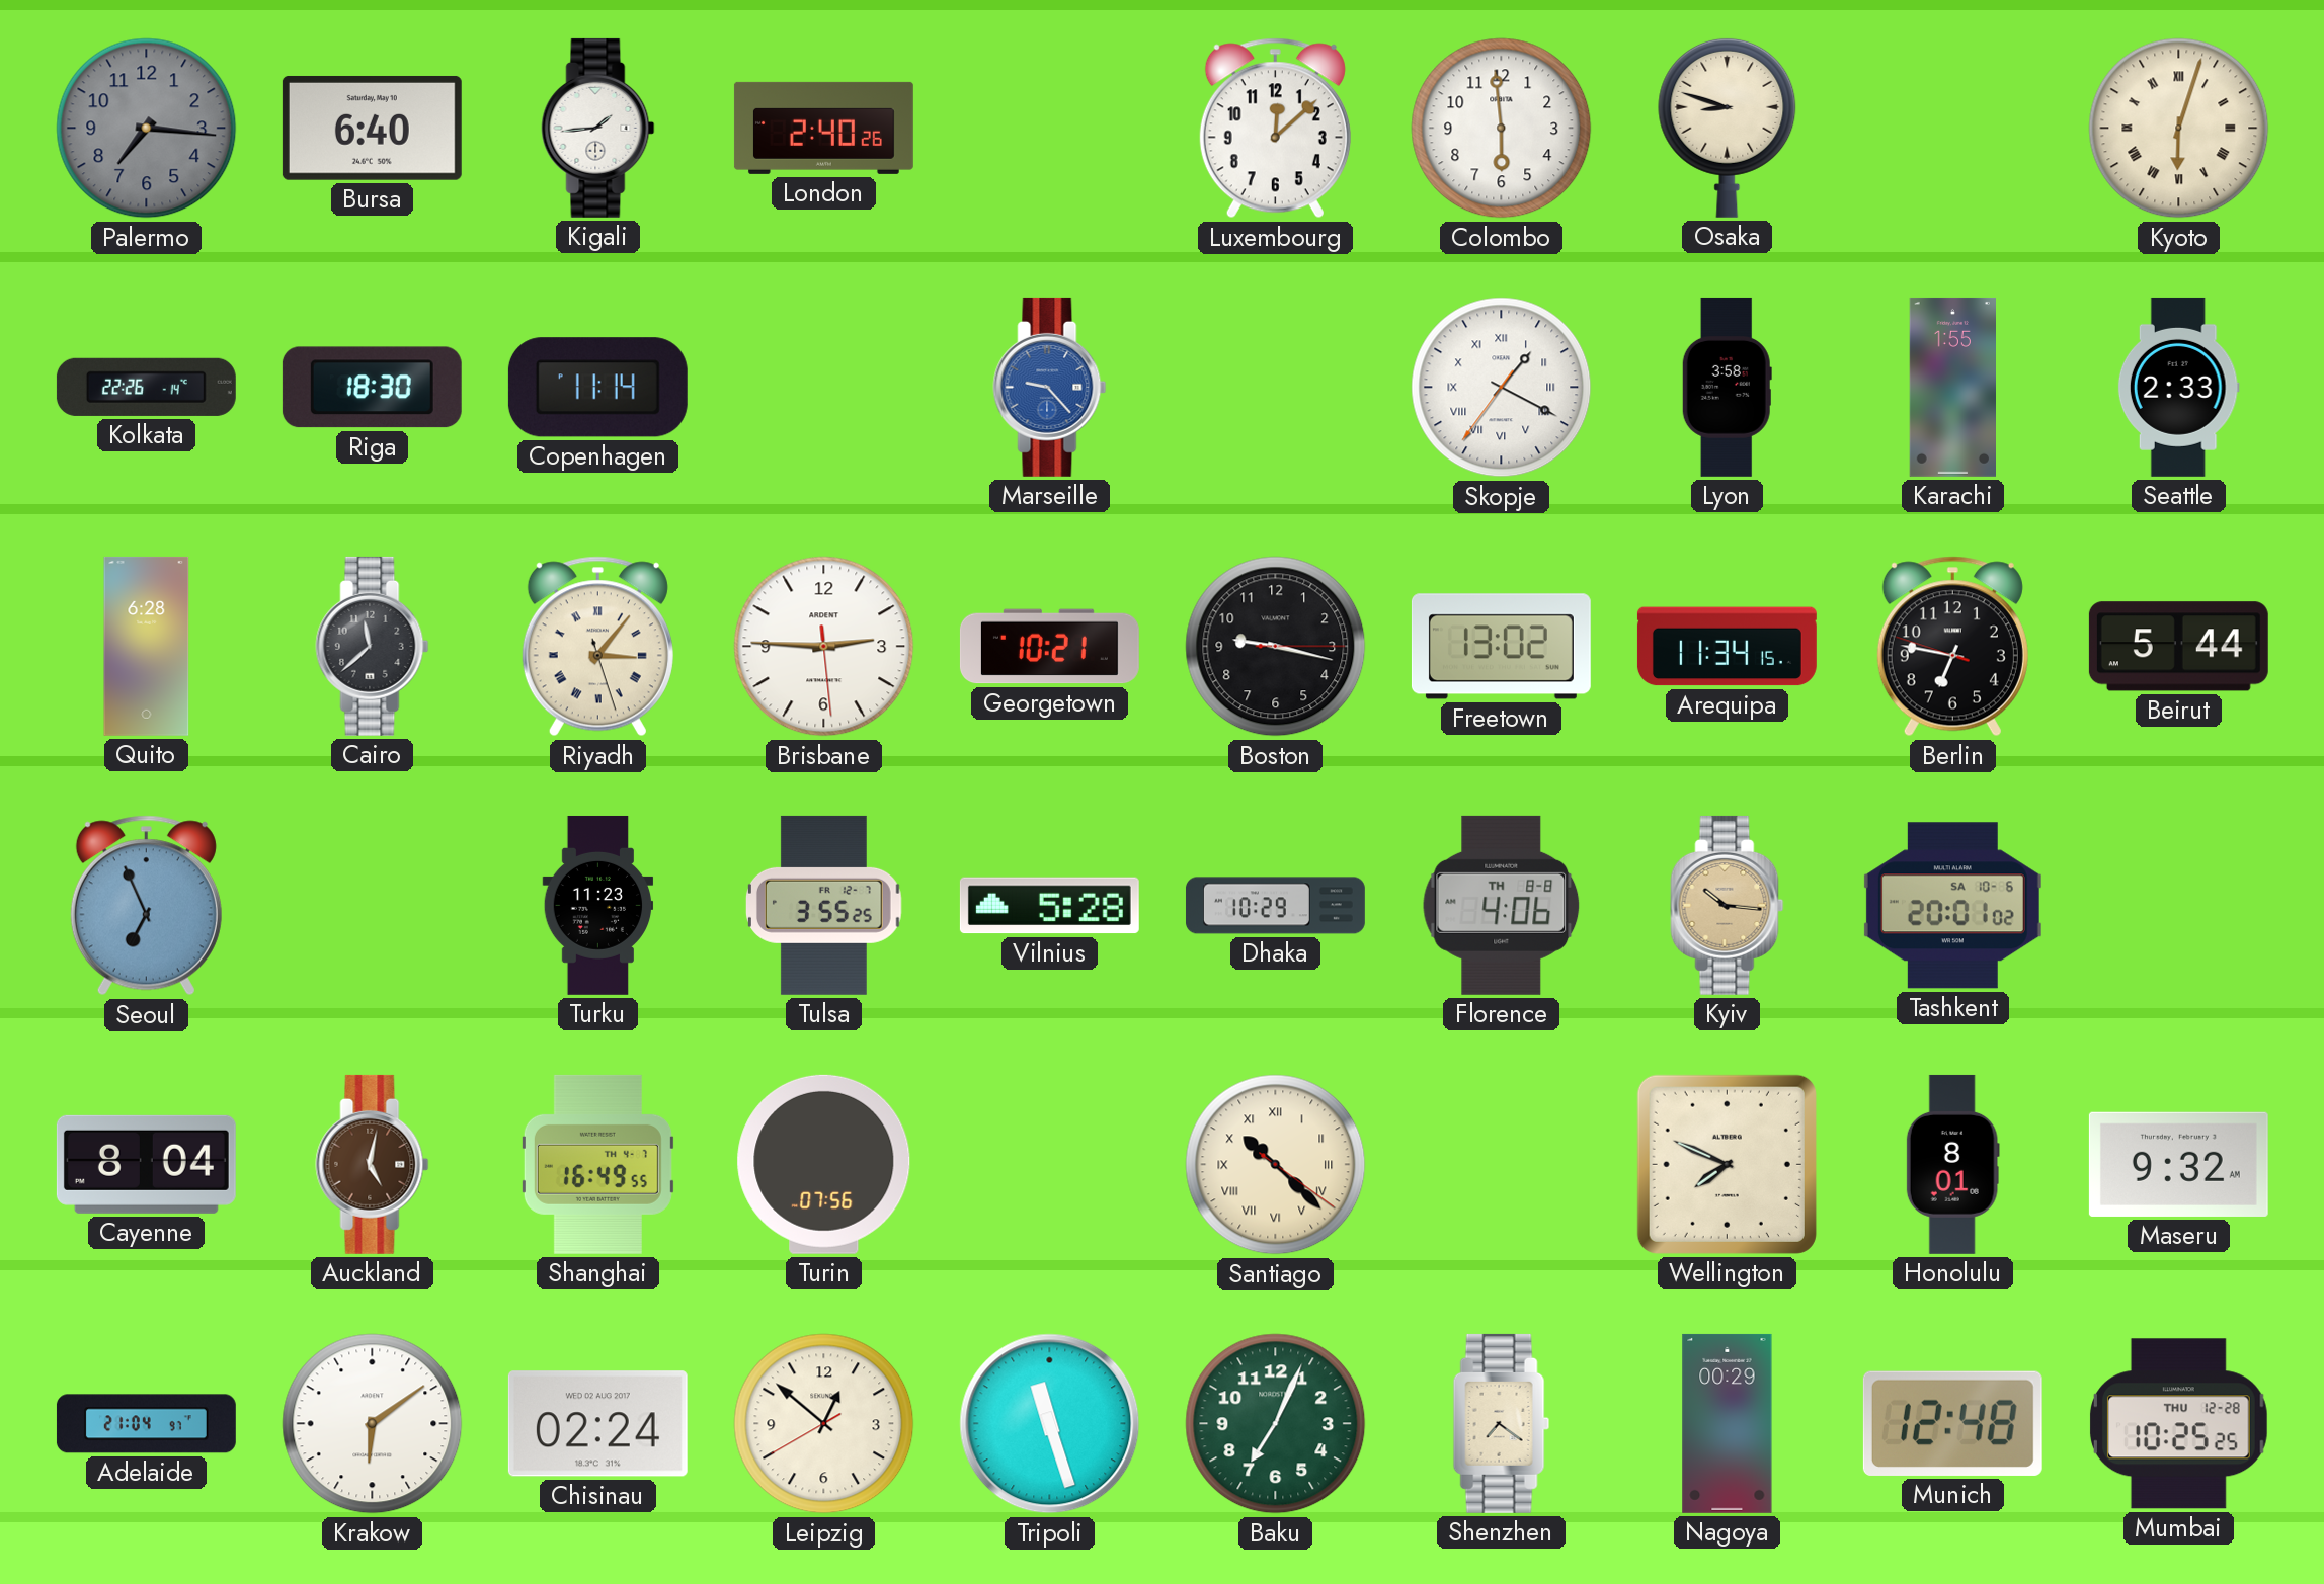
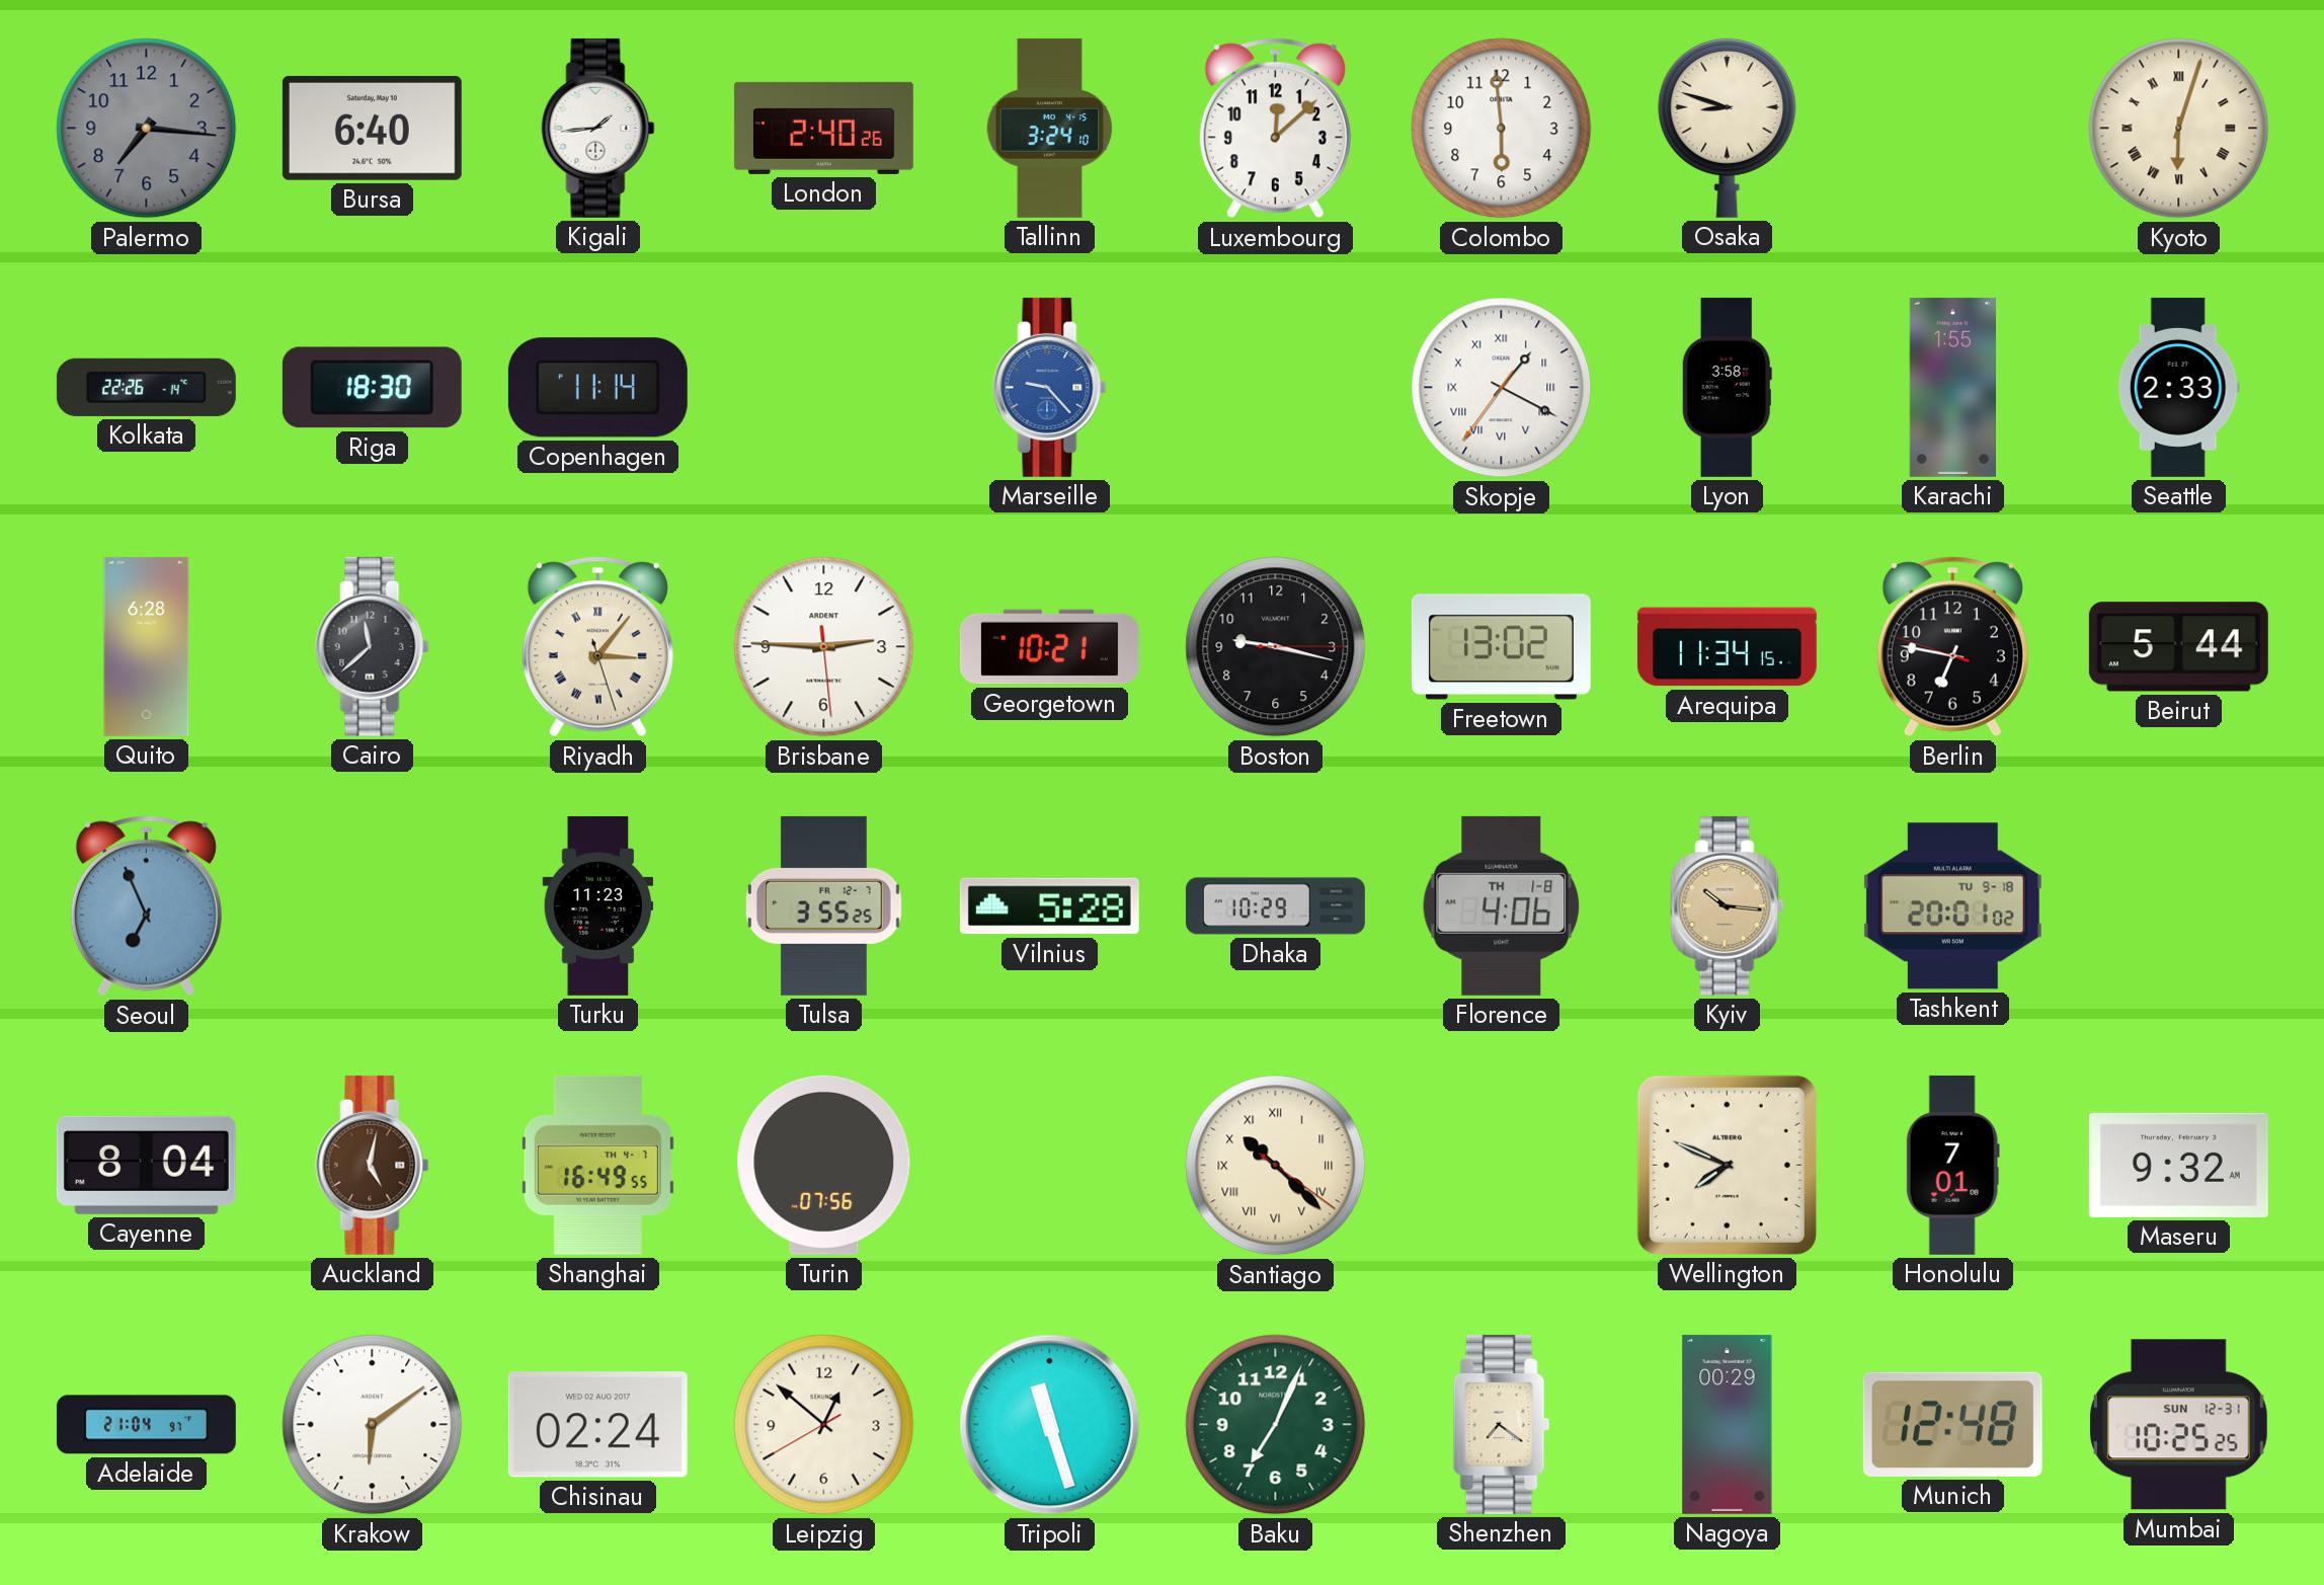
Tallinn: none -> 3:24 (1050, 128)
Florence date: TH 8-8 -> TH 1-8 (1502, 905)
Tashkent date: SA 10-6 -> TU 9-18 (1952, 906)
Honolulu: 8:01 -> 7:01 (1952, 1165)
Mumbai date: THU 12-28 -> SUN 12-31 (2178, 1425)
